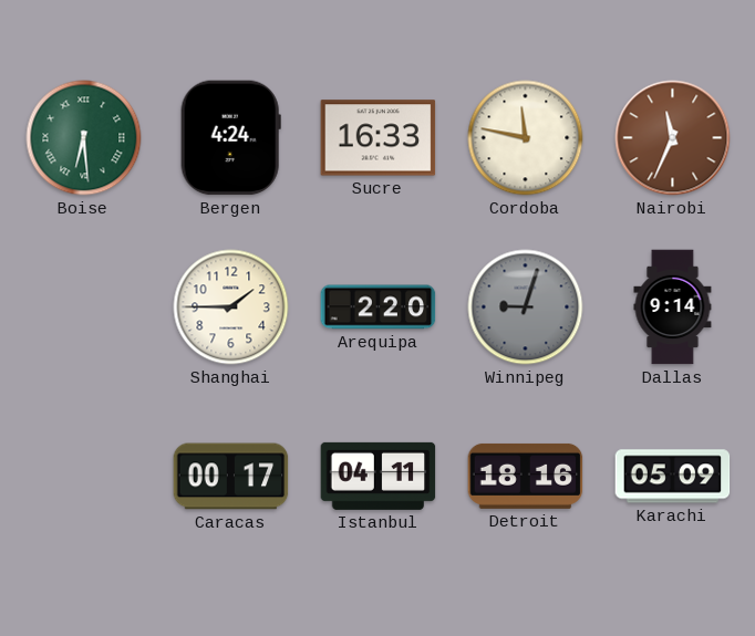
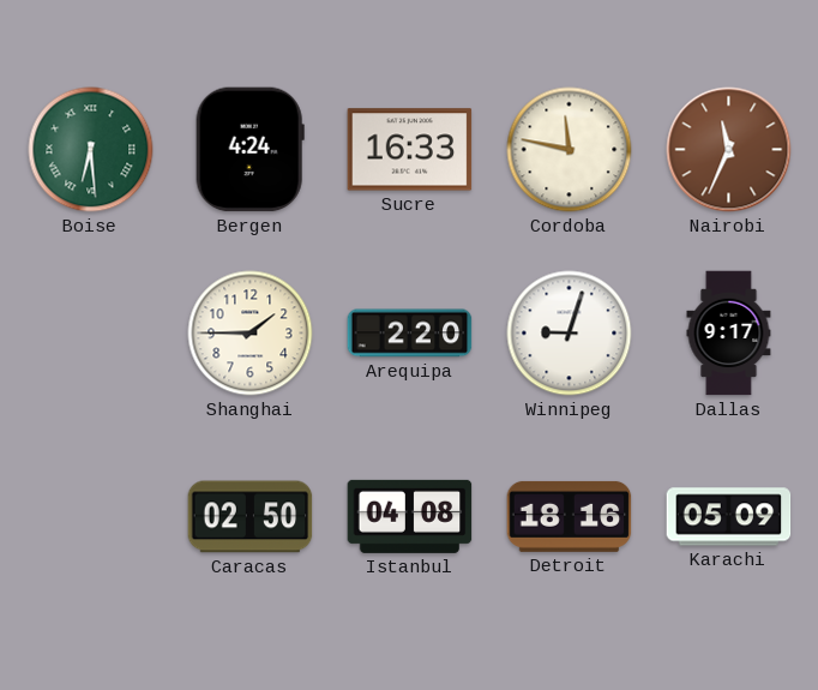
Winnipeg dial: grey -> white (570, 334)
Dallas: 9:14 -> 9:17 (729, 334)
Caracas: 00:17 -> 02:50 (251, 517)
Istanbul: 04:11 -> 04:08 (410, 516)
